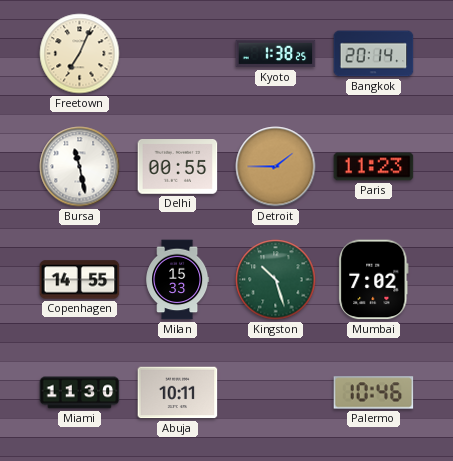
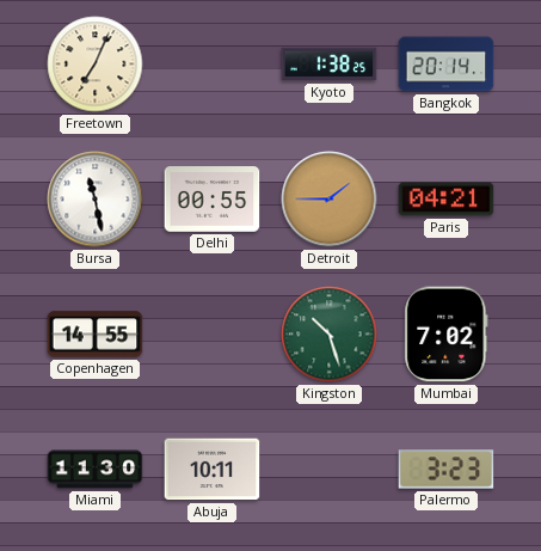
Paris: 11:23 -> 04:21 (447, 200)
Milan: 15:33 -> none (178, 280)
Palermo: 10:46 -> 3:23 (447, 470)
